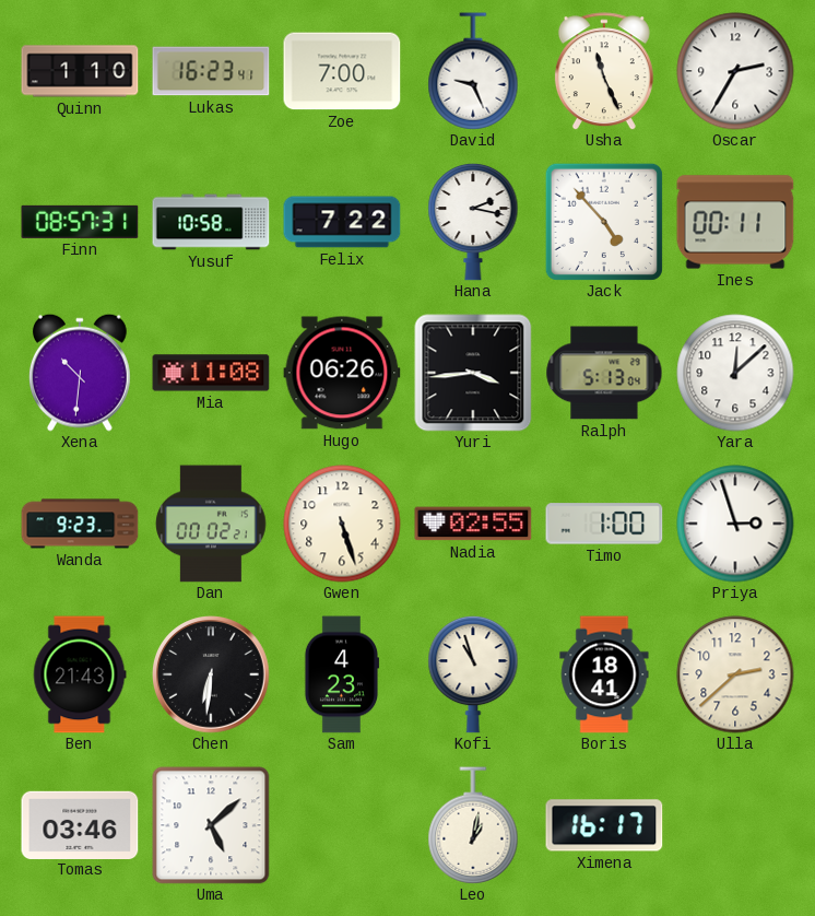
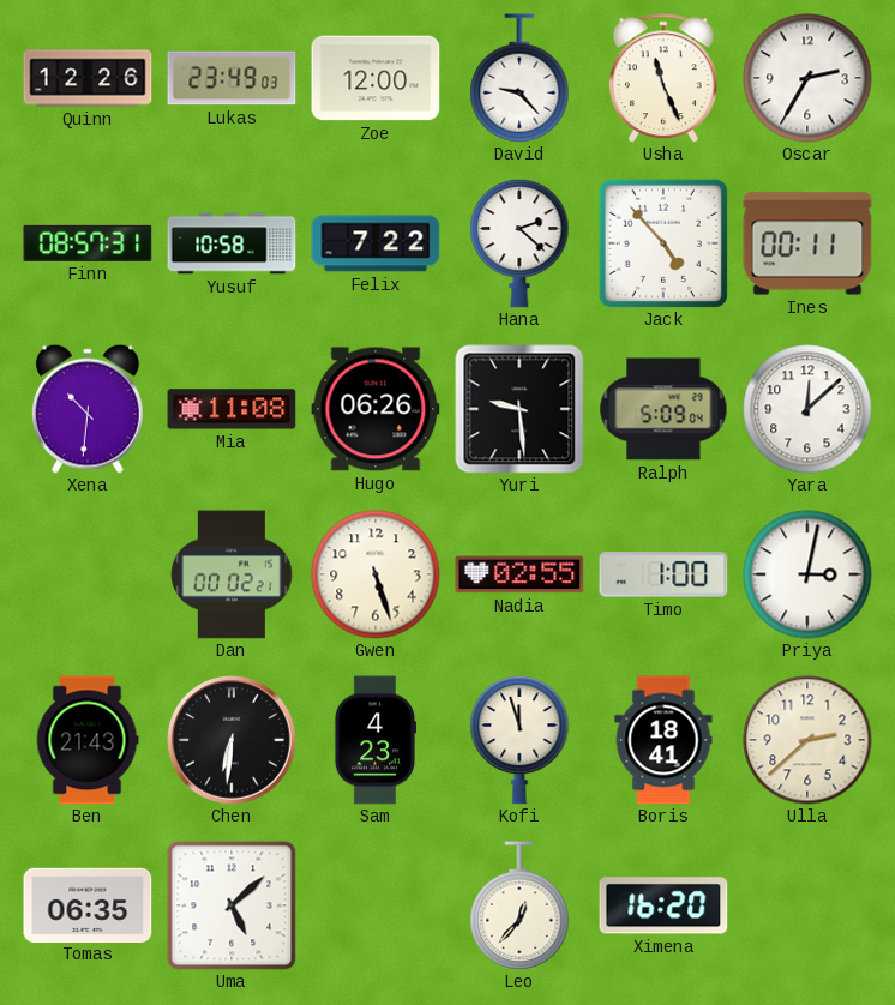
Quinn: 1:10 -> 12:26 (88, 78)
Lukas: 16:23 -> 23:49 (232, 78)
Zoe: 7:00 -> 12:00 (376, 78)
David: 9:26 -> 9:23 (519, 78)
Hana: 2:17 -> 2:22 (519, 243)
Yuri: 3:44 -> 9:29 (519, 409)
Ralph: 5:13 -> 5:09 (663, 409)
Wanda: 9:23 -> none (80, 524)
Priya: 2:57 -> 3:02 (807, 574)
Kofi: 10:57 -> 11:57 (519, 740)
Tomas: 03:46 -> 06:35 (88, 904)
Leo: 1:02 -> 12:37 (519, 905)
Ximena: 16:17 -> 16:20 (663, 905)
